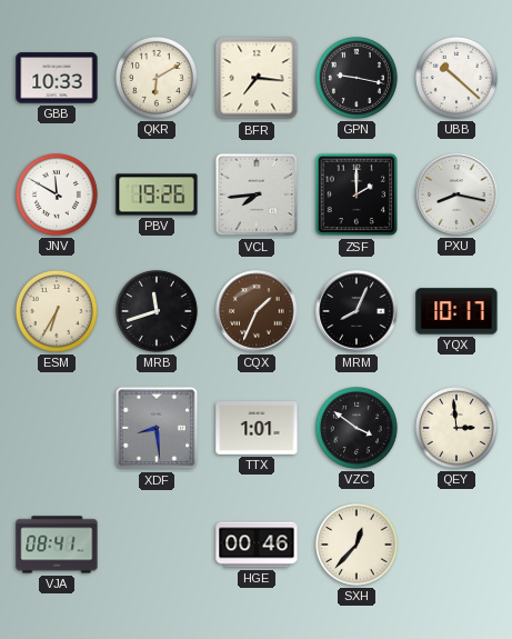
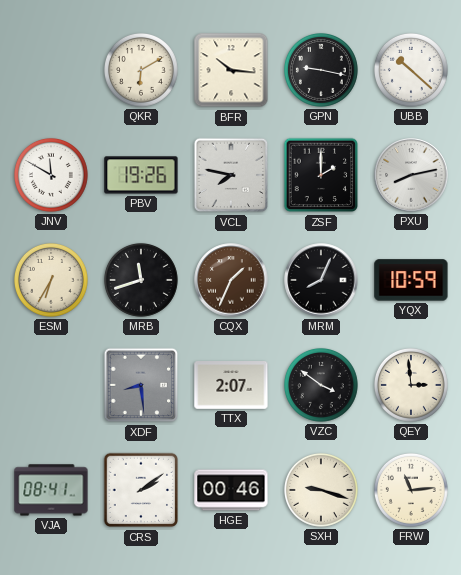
GBB: 10:33 -> none (57, 78)
BFR: 7:16 -> 10:16 (231, 70)
VCL: 7:44 -> 7:47 (231, 175)
PXU: 8:17 -> 8:13 (411, 175)
YQX: 10:17 -> 10:59 (411, 280)
TTX: 1:01 -> 2:07 (231, 385)
CRS: none -> 2:09 (141, 490)
SXH: 12:37 -> 9:18 (321, 490)
FRW: none -> 11:14 (411, 490)
